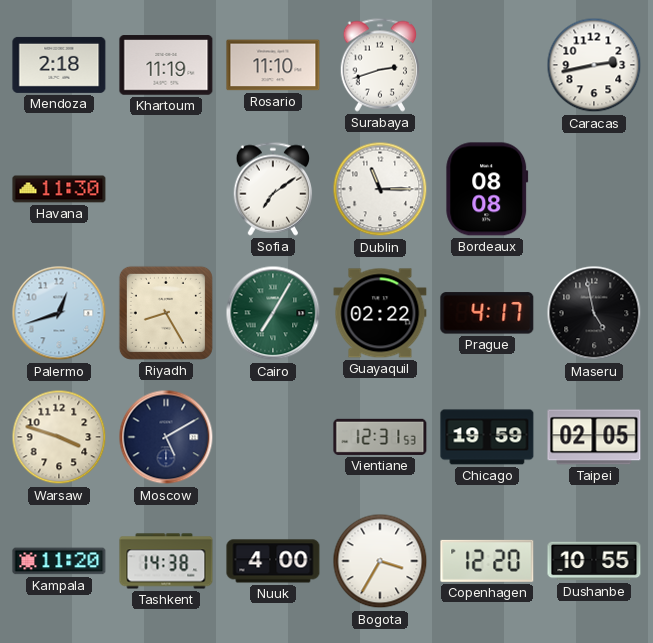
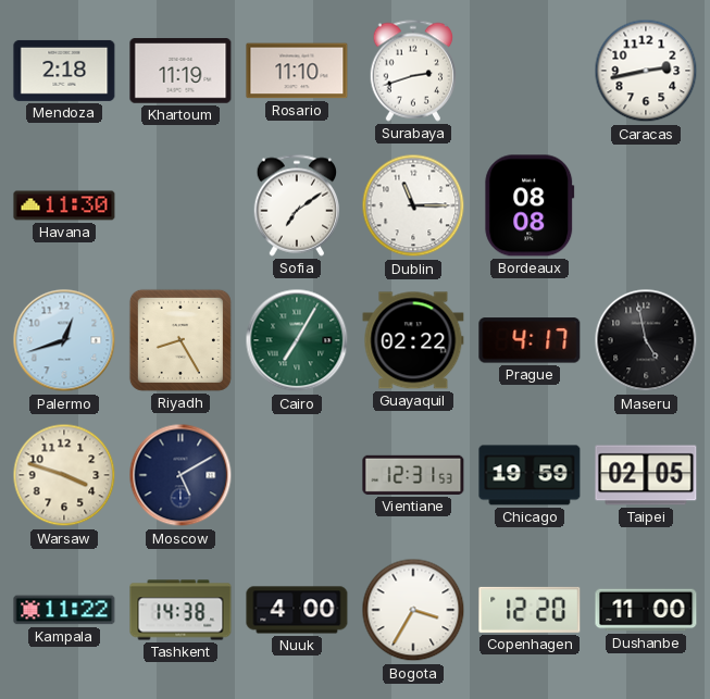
Kampala: 11:20 -> 11:22 (64, 610)
Dushanbe: 10:55 -> 11:00 (646, 610)
